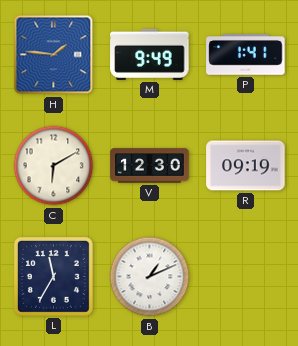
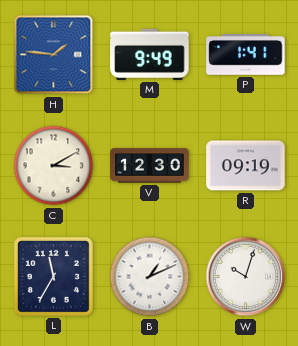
C: 6:10 -> 3:10 (54, 166)
W: none -> 10:03 (246, 277)
